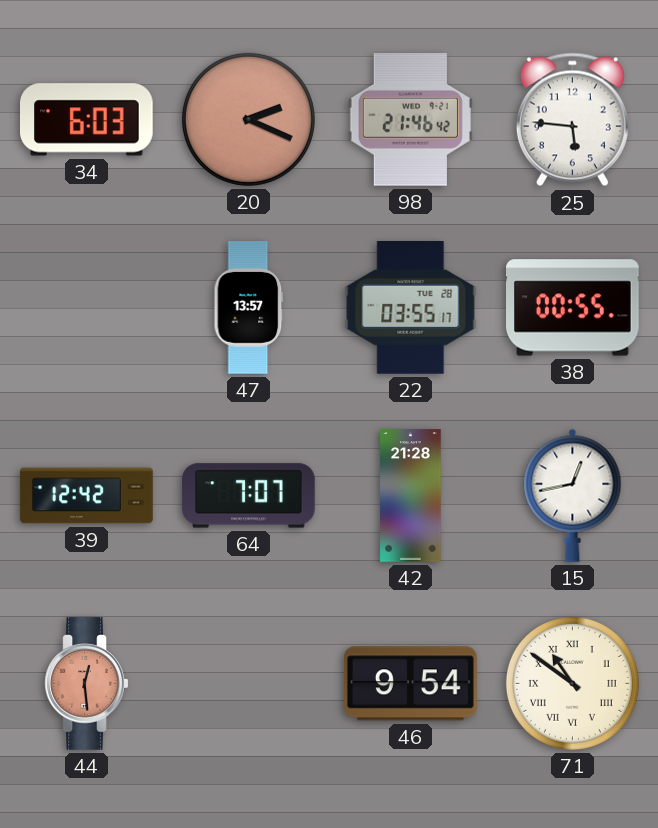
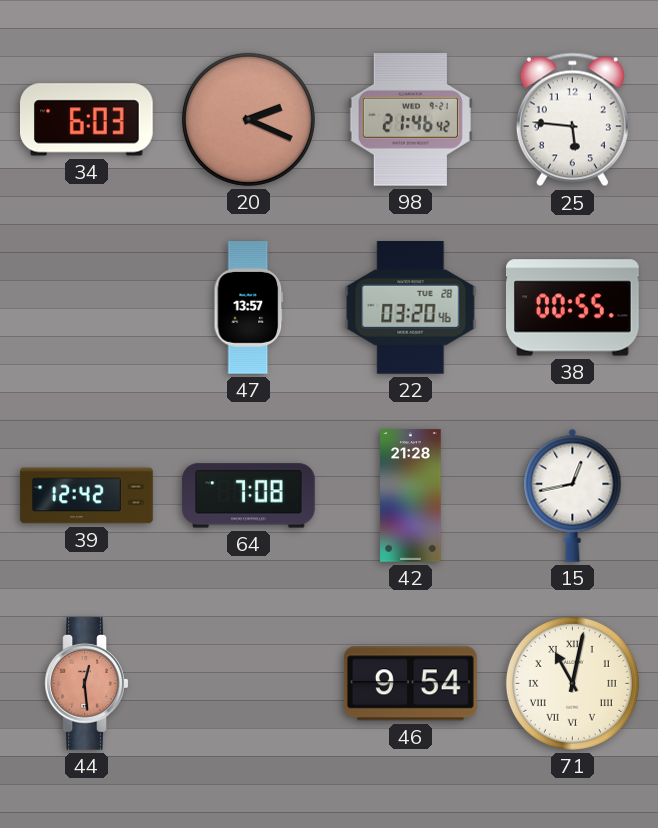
22: 03:55 -> 03:20 (411, 308)
64: 7:07 -> 7:08 (249, 496)
71: 10:51 -> 11:02 (572, 683)
